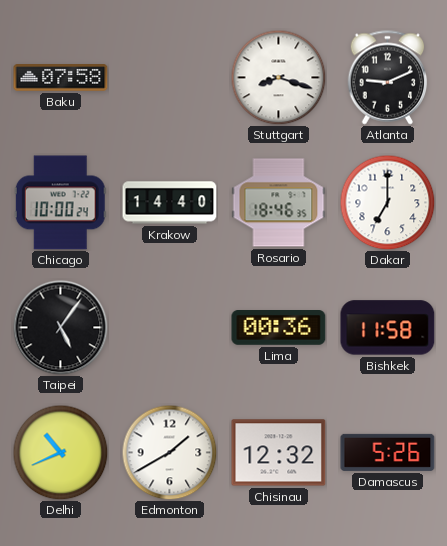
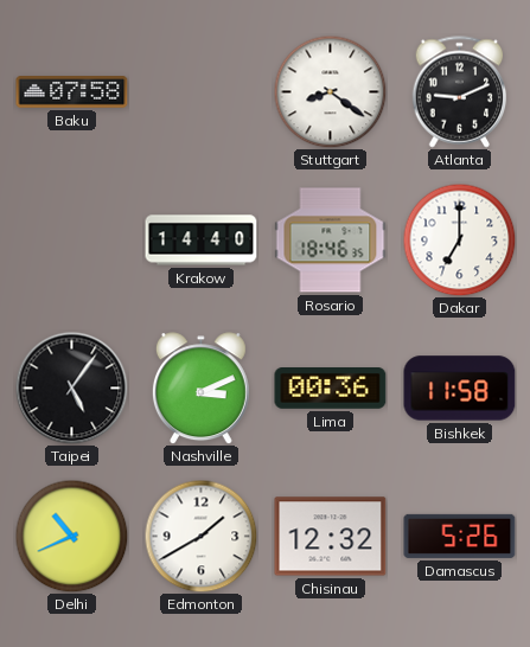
Stuttgart: 8:18 -> 8:21 (330, 91)
Chicago: 10:00 -> none (60, 203)
Nashville: none -> 3:11 (200, 389)
